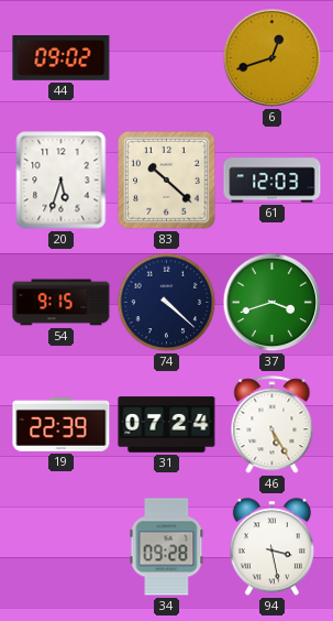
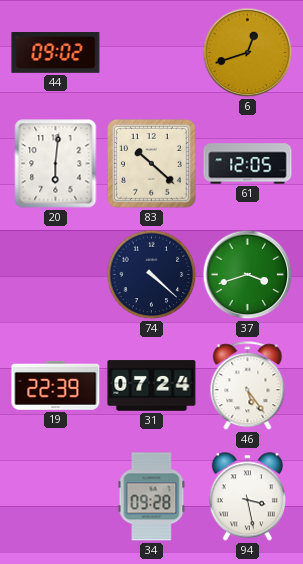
20: 5:33 -> 6:01 (56, 164)
61: 12:03 -> 12:05 (248, 164)
54: 9:15 -> none (62, 303)
46: 5:25 -> 5:24 (248, 386)
